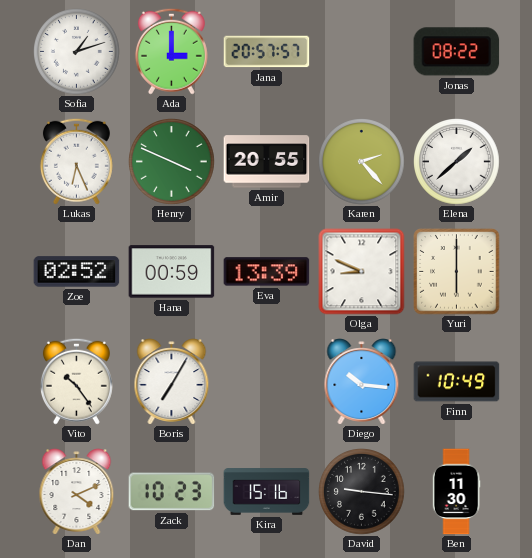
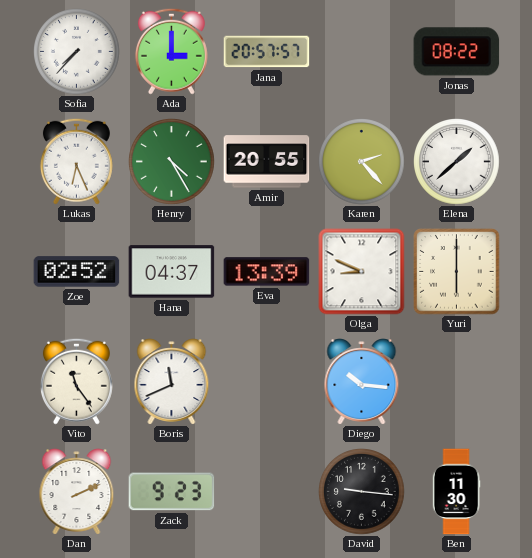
Sofia: 1:12 -> 7:37 (77, 52)
Henry: 3:49 -> 4:25 (172, 162)
Hana: 00:59 -> 04:37 (172, 272)
Vito: 10:24 -> 11:24 (76, 381)
Boris: 7:05 -> 11:41 (172, 382)
Finn: 10:49 -> none (457, 382)
Dan: 4:11 -> 2:11 (77, 492)
Zack: 10:23 -> 9:23 (172, 492)
Kira: 15:16 -> none (267, 492)
